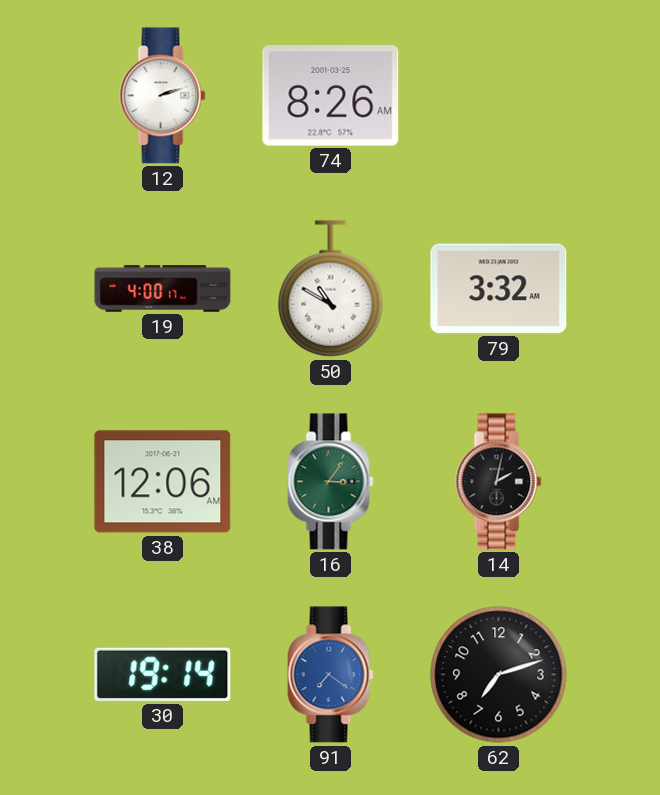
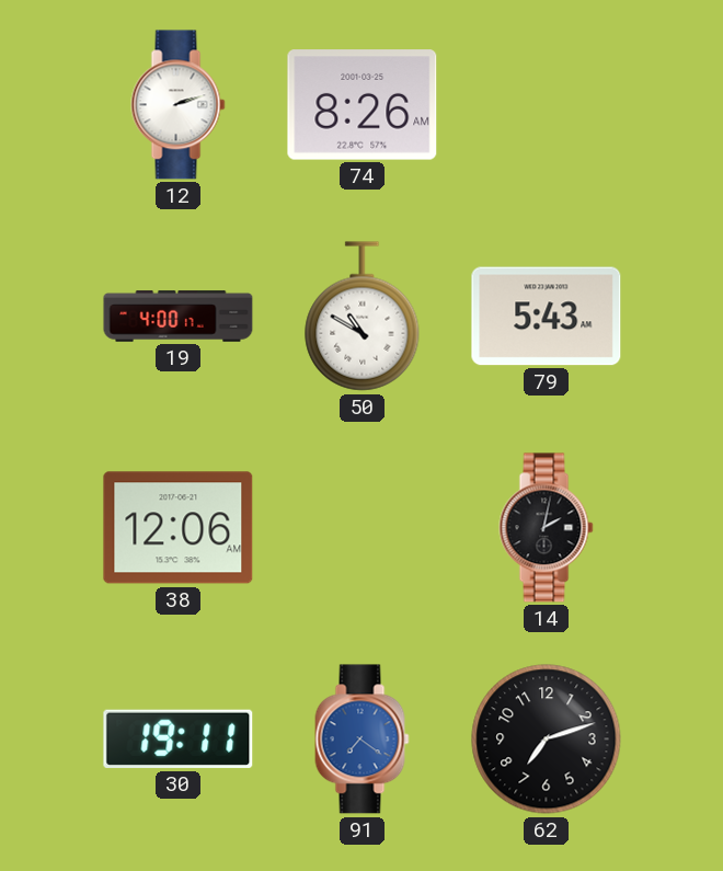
79: 3:32 -> 5:43 (547, 317)
16: 3:06 -> none (331, 482)
30: 19:14 -> 19:11 (179, 738)
